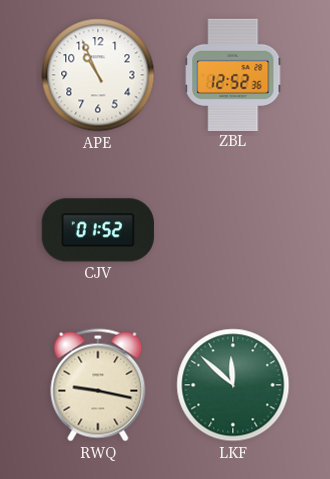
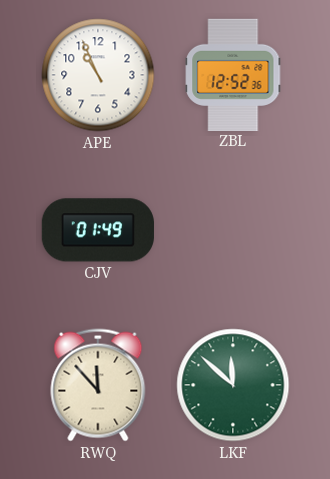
CJV: 01:52 -> 01:49 (98, 230)
RWQ: 9:17 -> 11:53 (98, 385)
